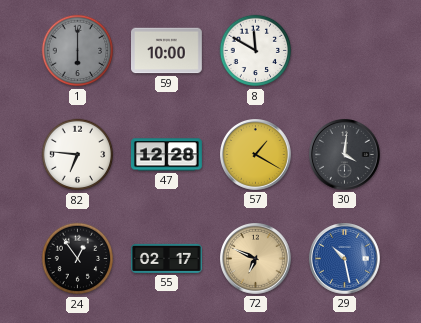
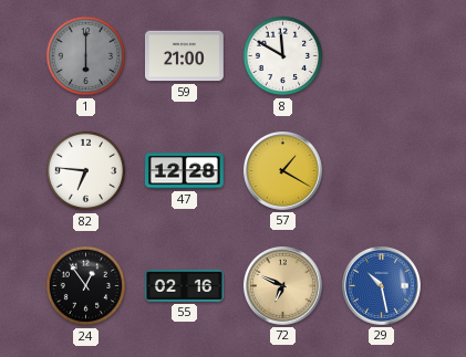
59: 10:00 -> 21:00 (185, 56)
30: 4:01 -> none (345, 155)
55: 02:17 -> 02:16 (185, 285)
